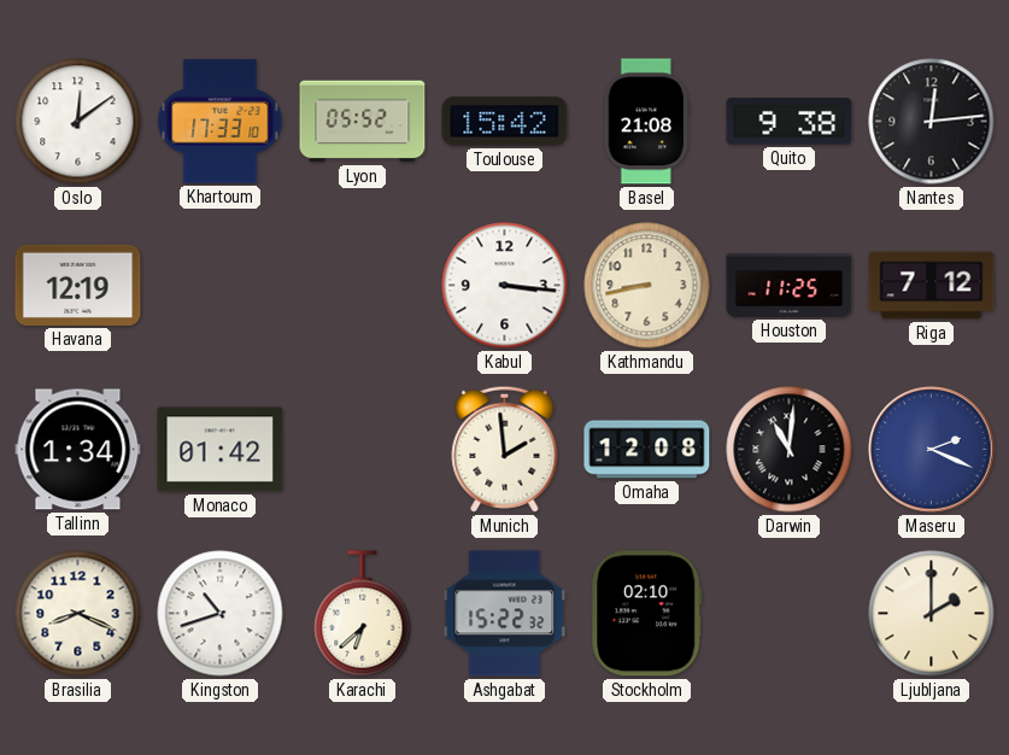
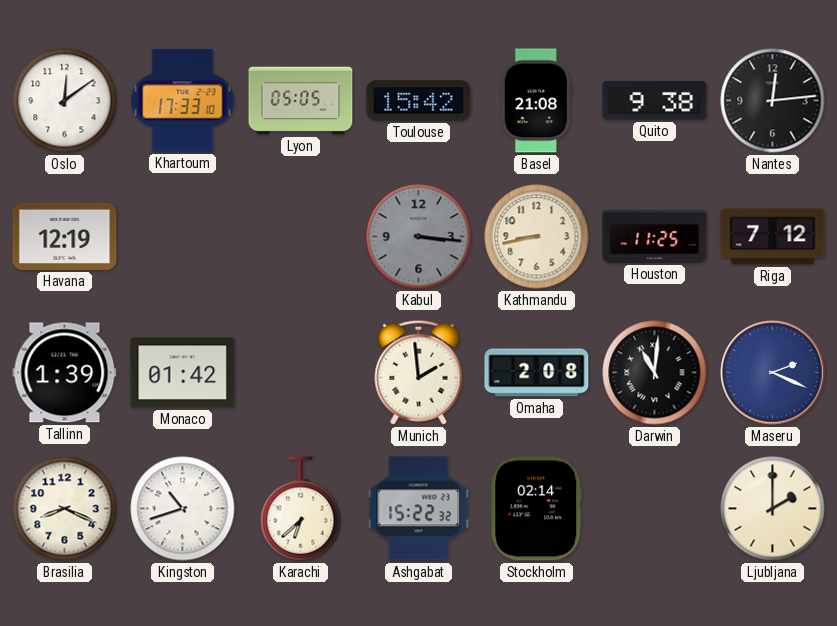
Lyon: 05:52 -> 05:05 (301, 101)
Kabul dial: white -> grey (419, 237)
Tallinn: 1:34 -> 1:39 (65, 373)
Omaha: 12:08 -> 2:08 (537, 373)
Stockholm: 02:10 -> 02:14 (537, 509)
